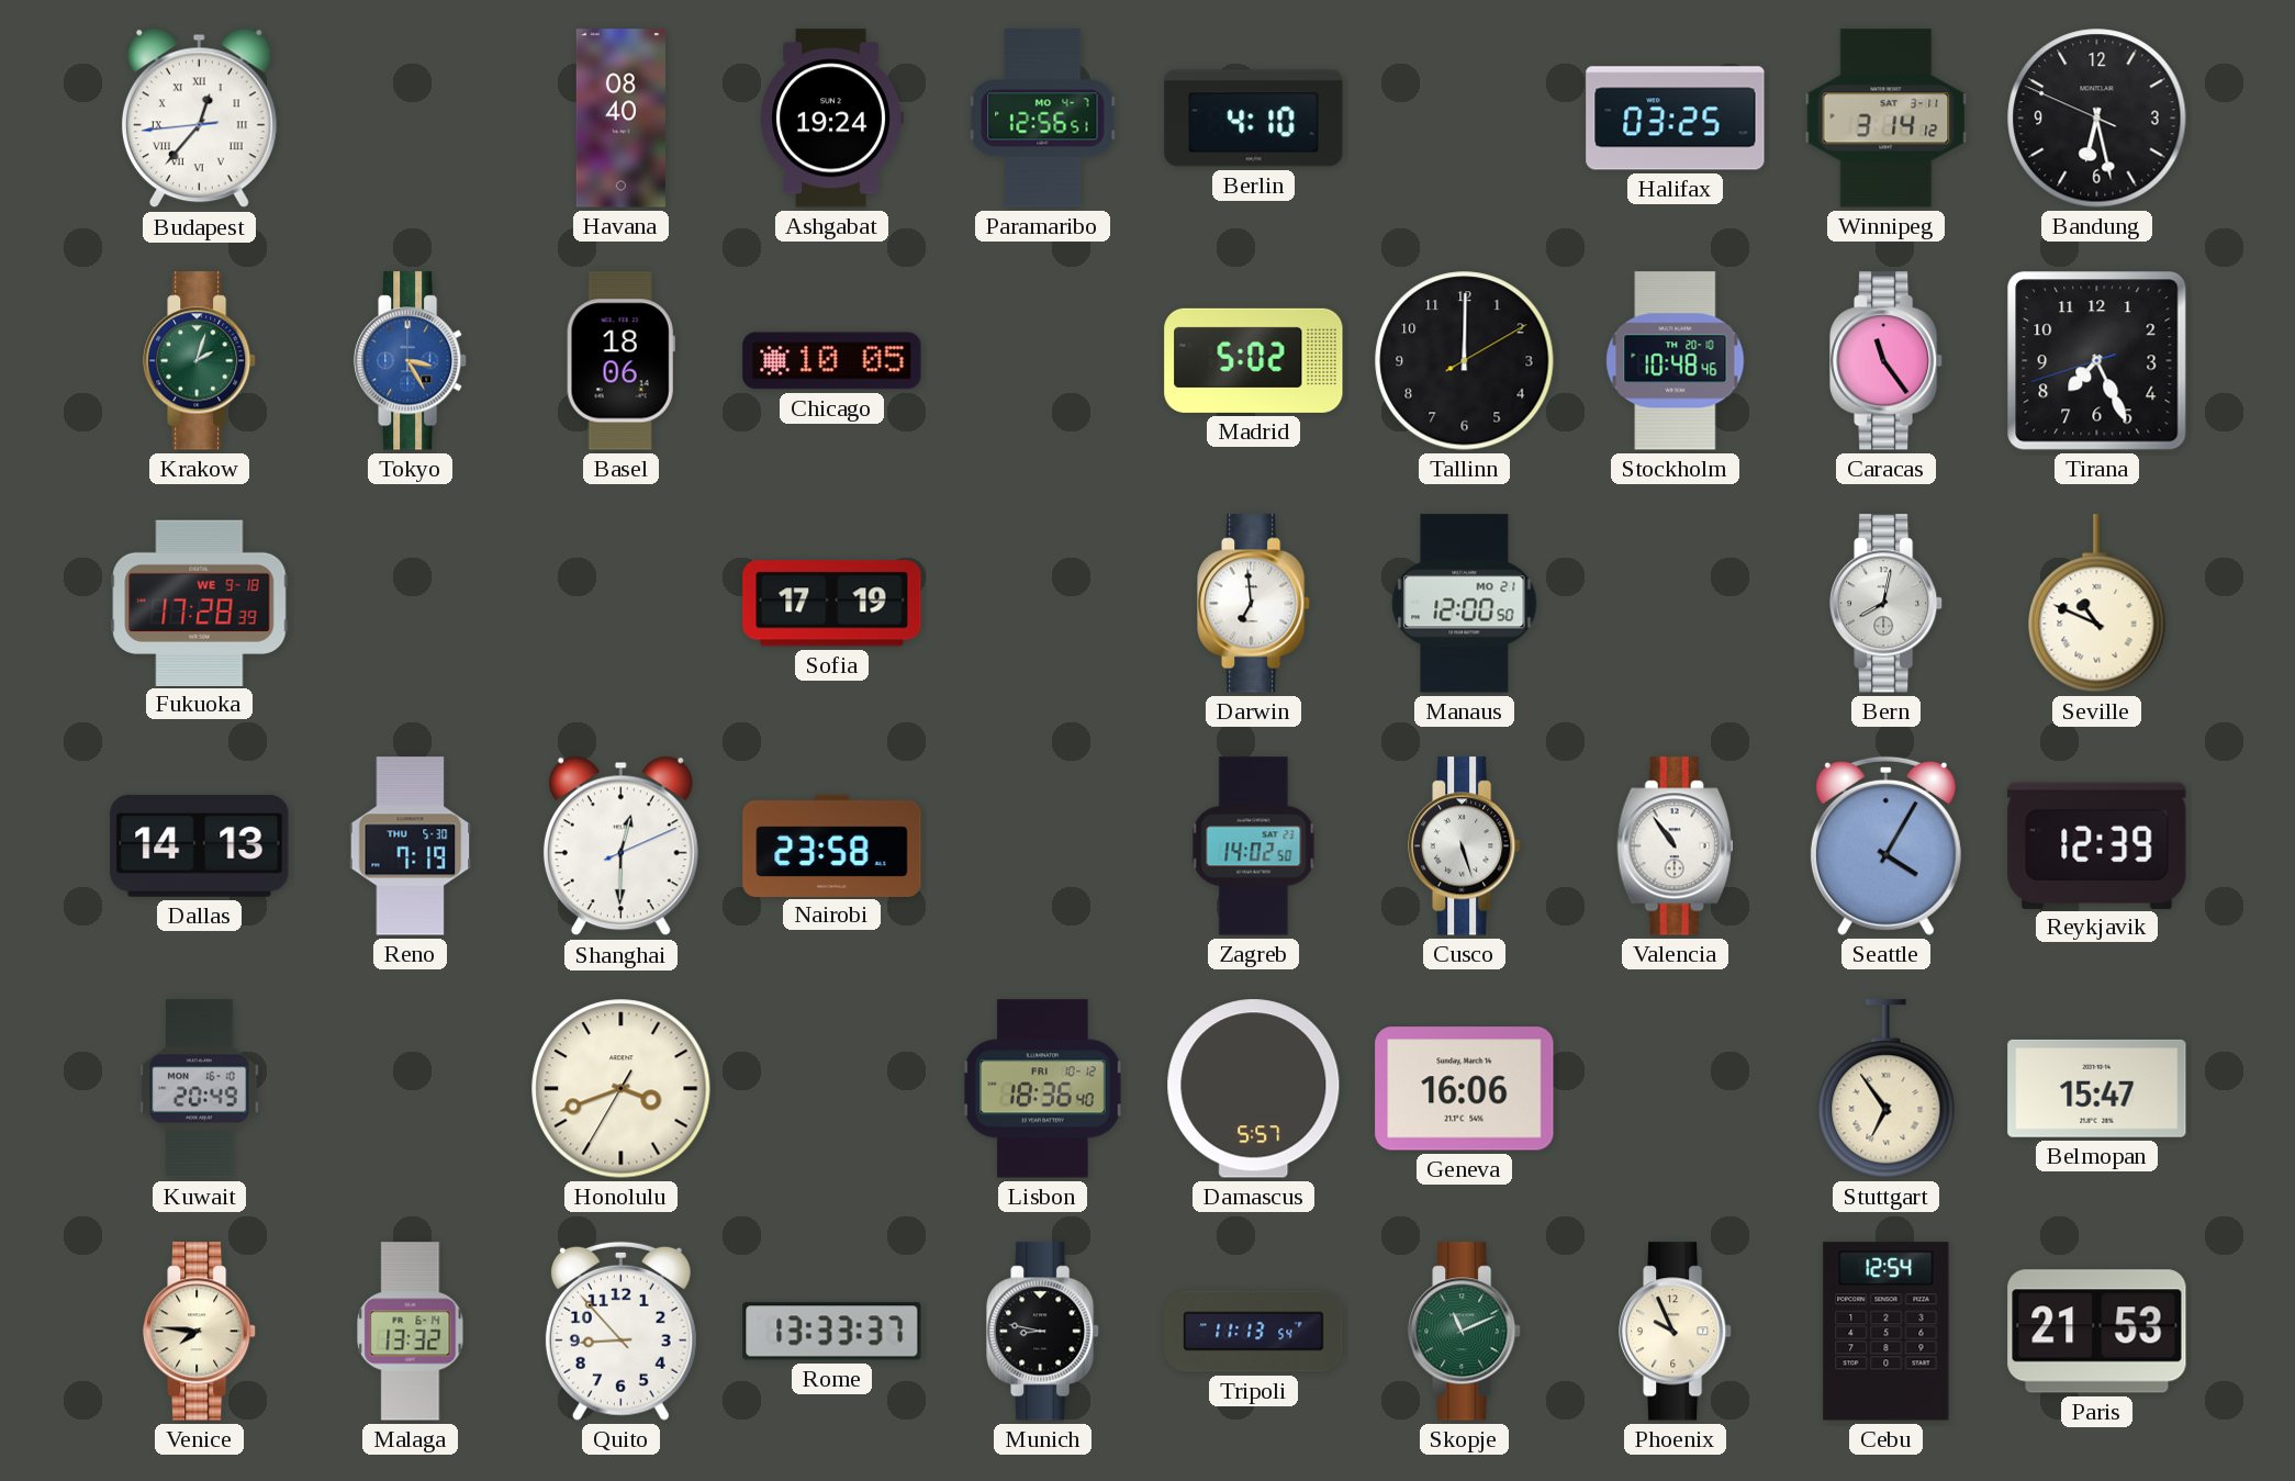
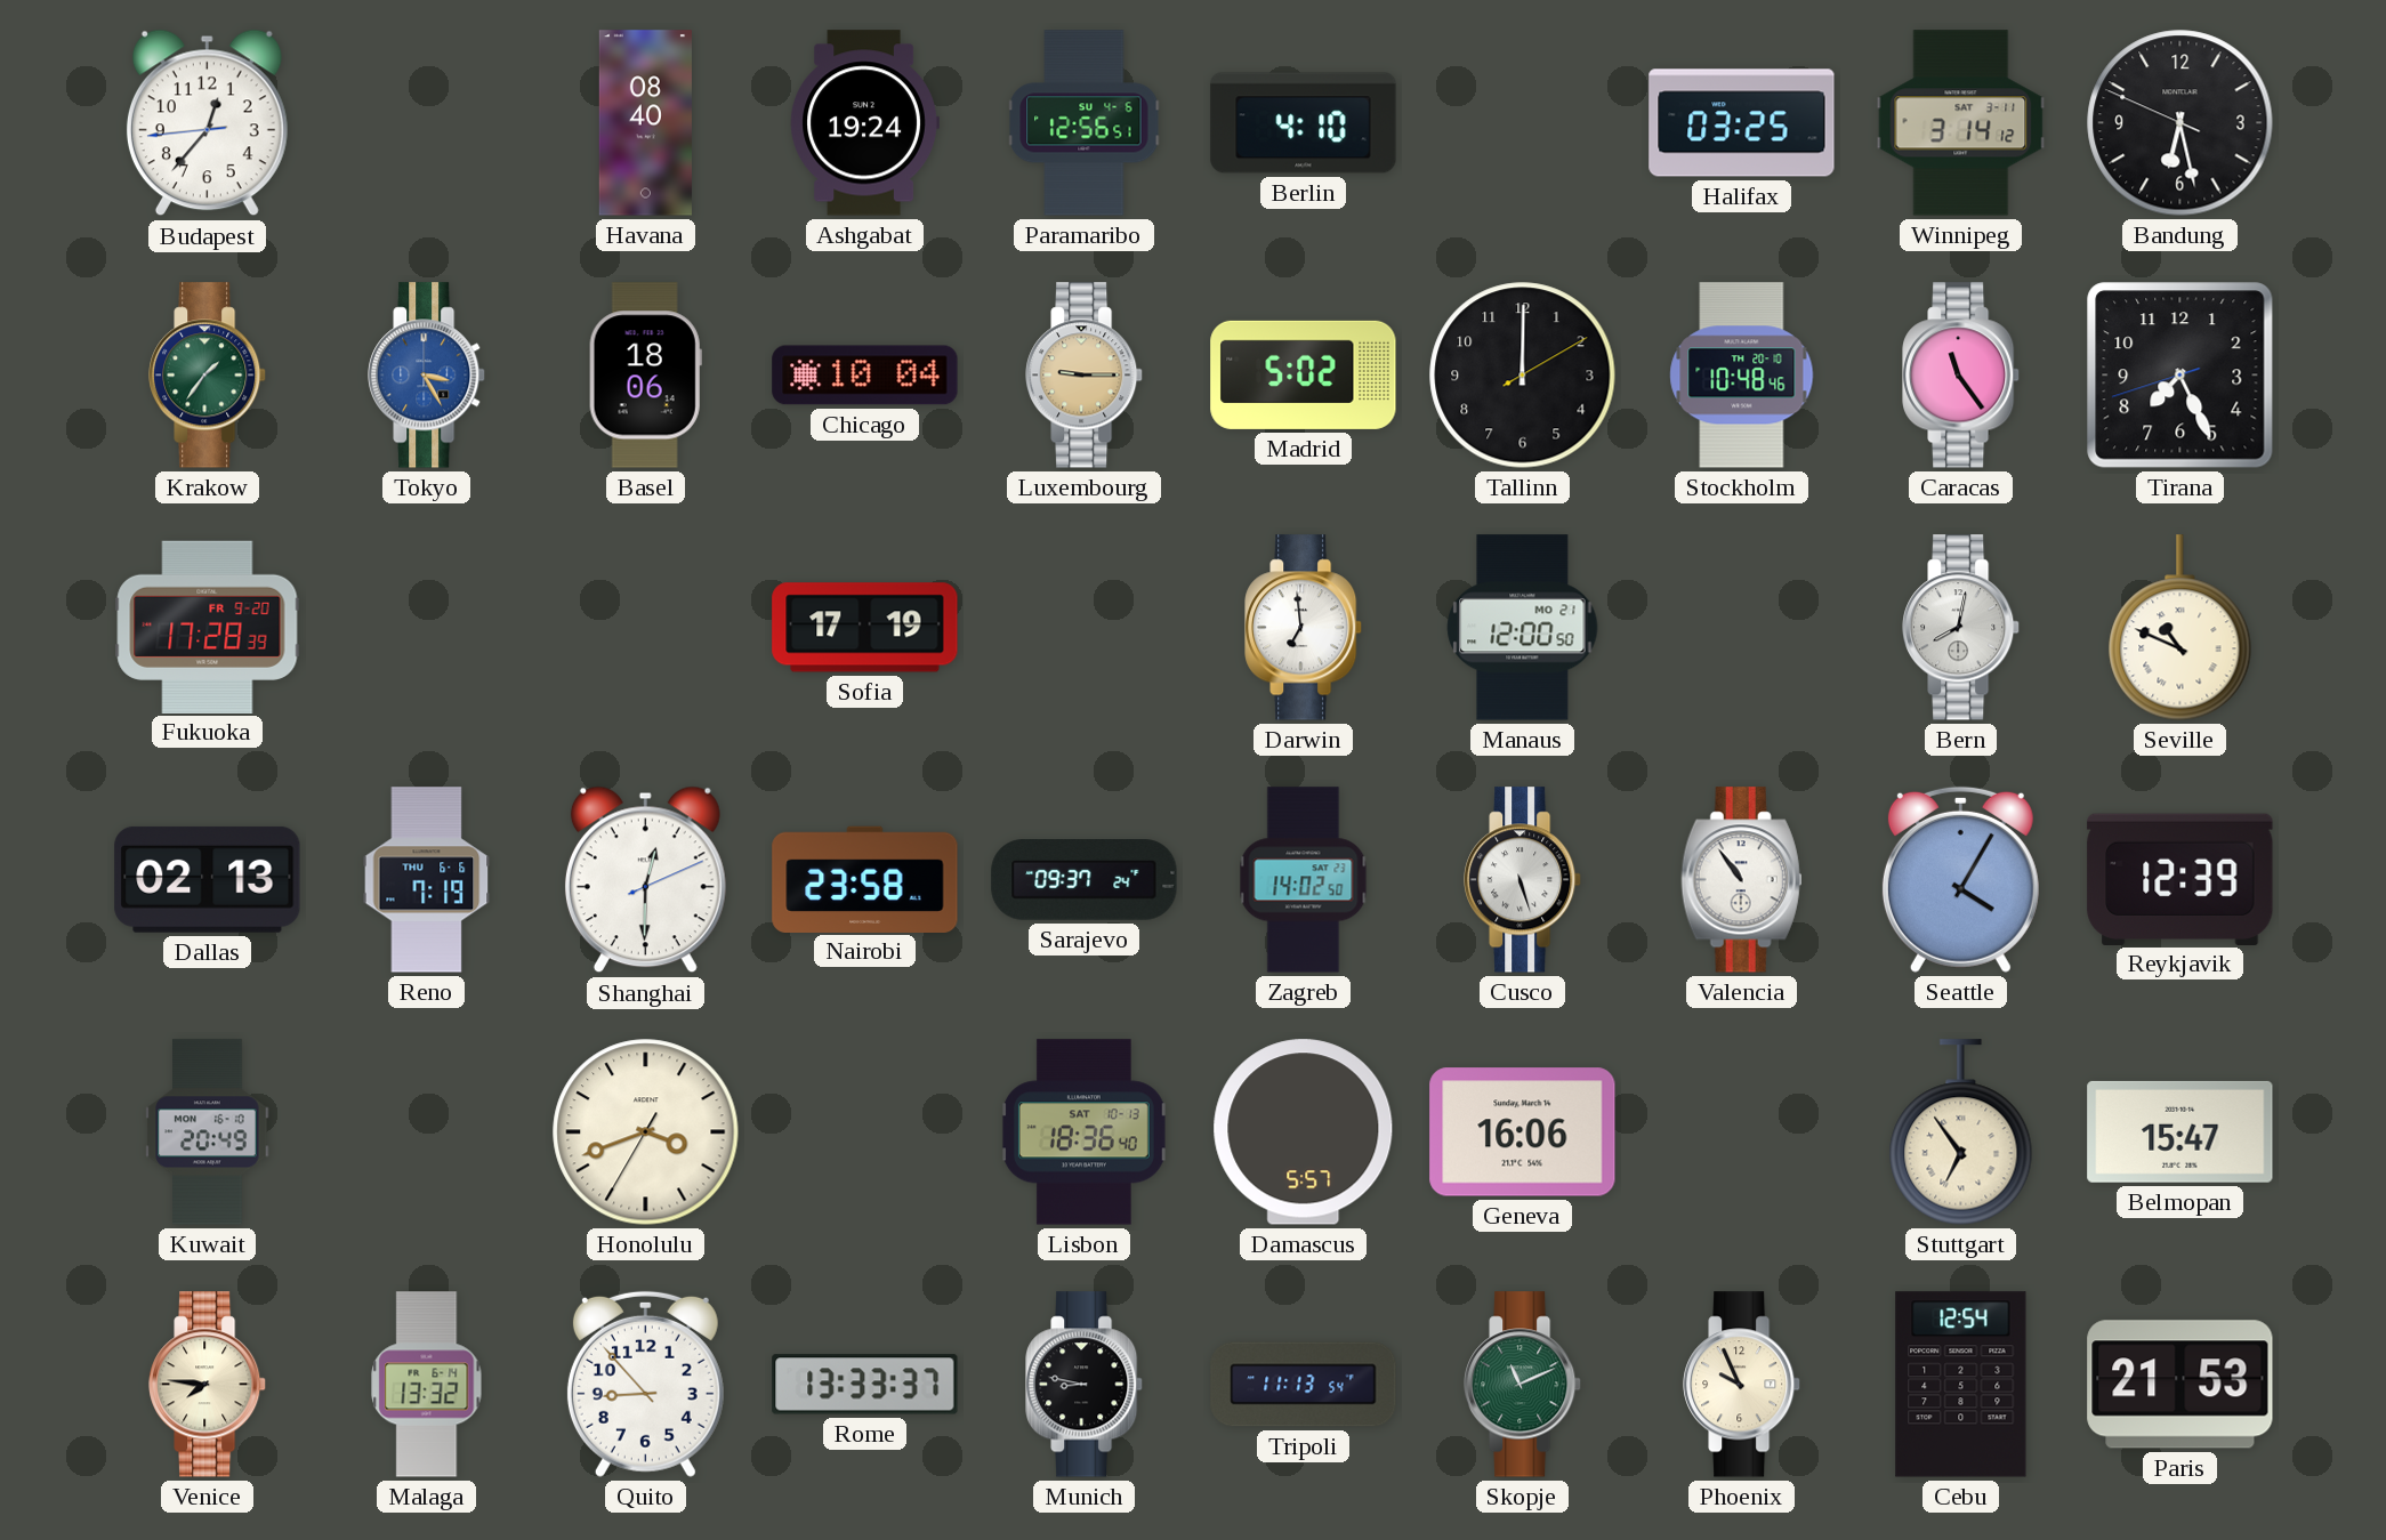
Budapest numerals: Roman -> Arabic (207, 123)
Paramaribo date: MO 4-7 -> SU 4-6 (1085, 123)
Krakow: 2:03 -> 1:36 (208, 376)
Chicago: 10:05 -> 10:04 (865, 376)
Luxembourg: none -> 9:15 (1085, 376)
Fukuoka date: WE 9-18 -> FR 9-20 (208, 627)
Dallas: 14:13 -> 02:13 (208, 879)
Reno date: THU 5-30 -> THU 6-6 (427, 880)
Sarajevo: none -> 09:37 (1085, 880)
Lisbon date: FRI 10-12 -> SAT 10-13 (1083, 1132)
